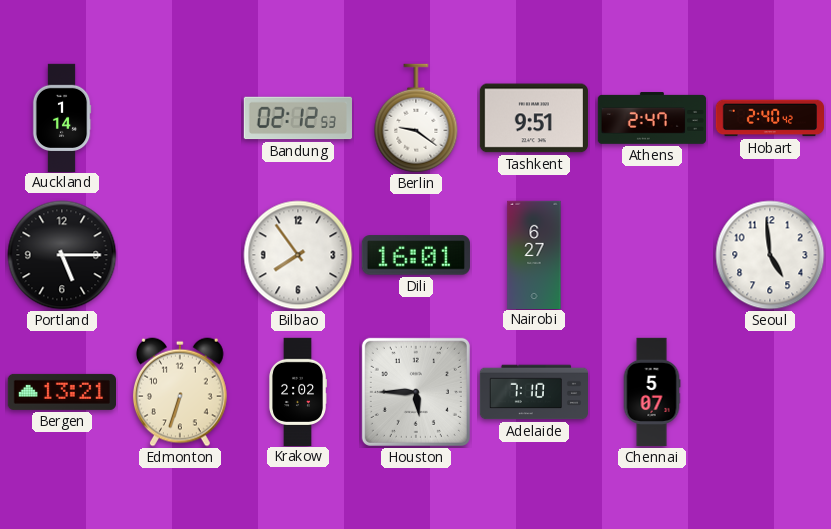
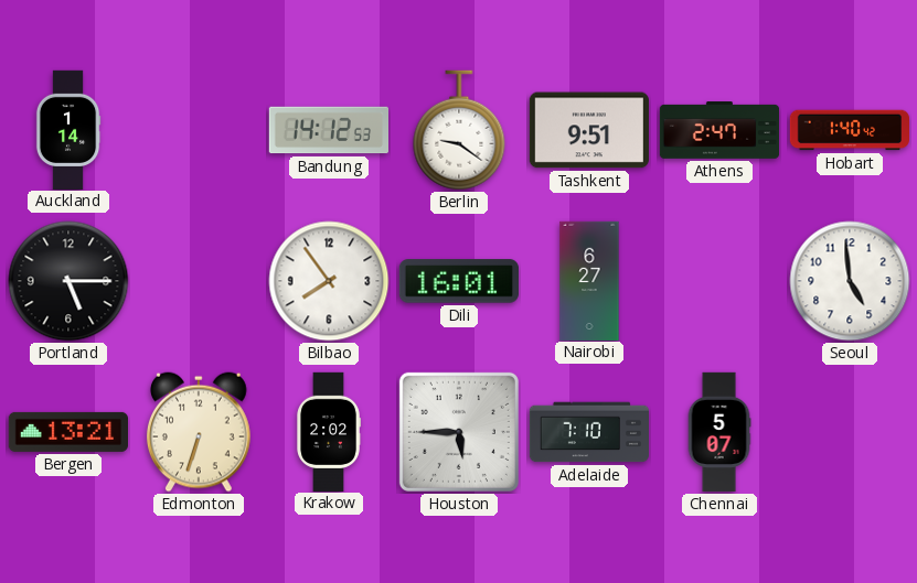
Bandung: 02:12 -> 14:12 (328, 130)
Hobart: 2:40 -> 1:40 (849, 130)
